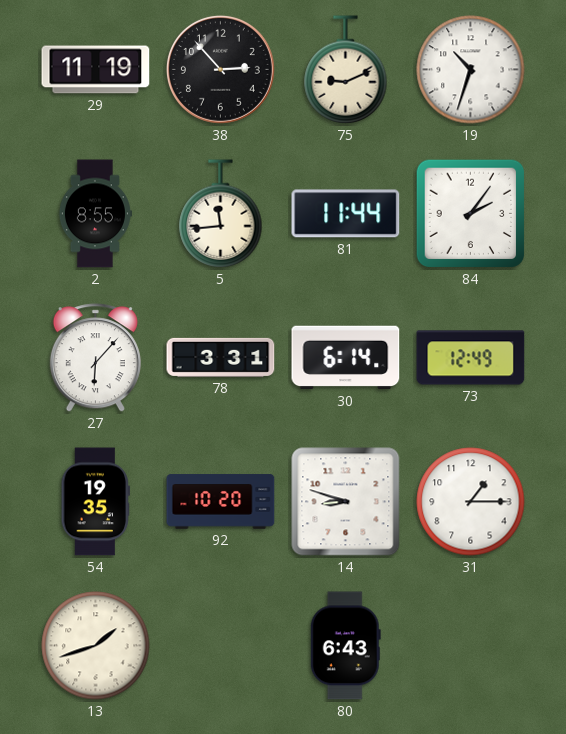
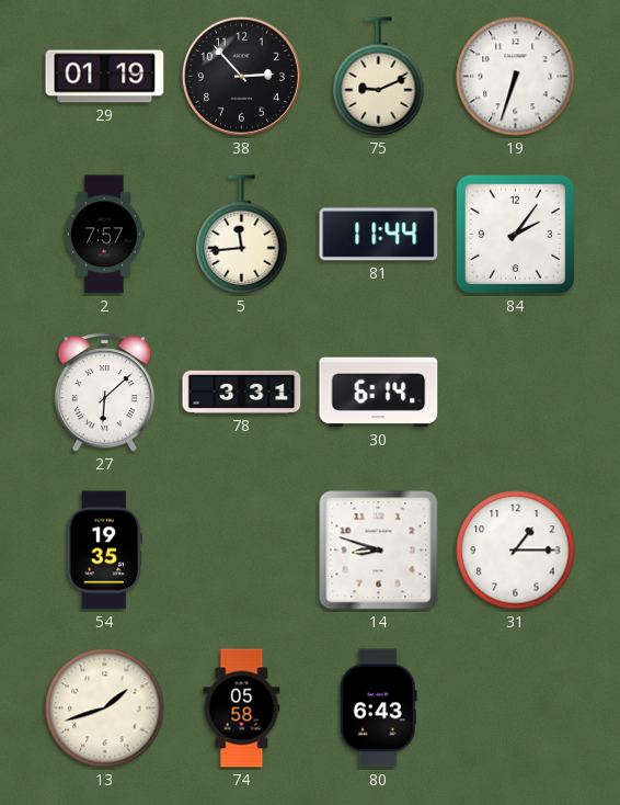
29: 11:19 -> 01:19 (105, 77)
19: 10:33 -> 6:33 (516, 77)
2: 8:55 -> 7:57 (104, 235)
27: 6:07 -> 6:08 (104, 393)
73: 12:49 -> none (471, 358)
92: 10:20 -> none (221, 502)
74: none -> 05:58 (242, 708)
